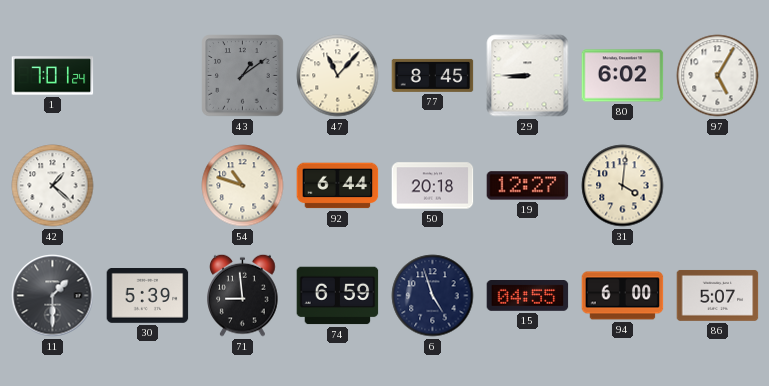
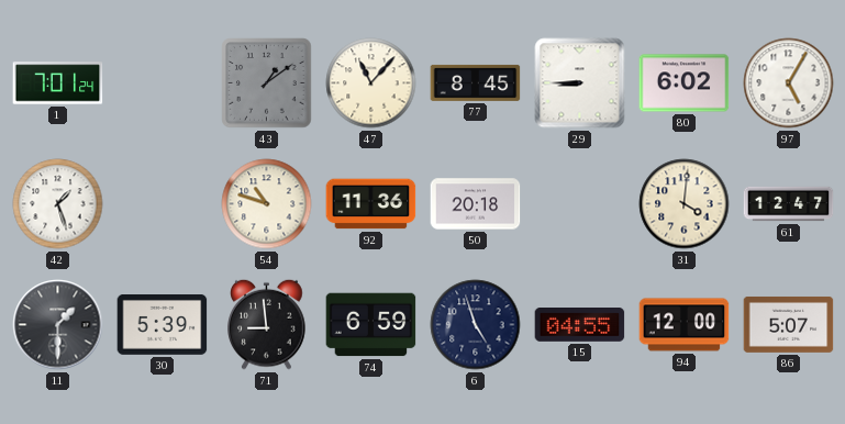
42: 1:22 -> 1:27 (58, 204)
92: 6:44 -> 11:36 (371, 204)
19: 12:27 -> none (528, 186)
61: none -> 12:47 (789, 204)
94: 6:00 -> 12:00 (685, 325)
